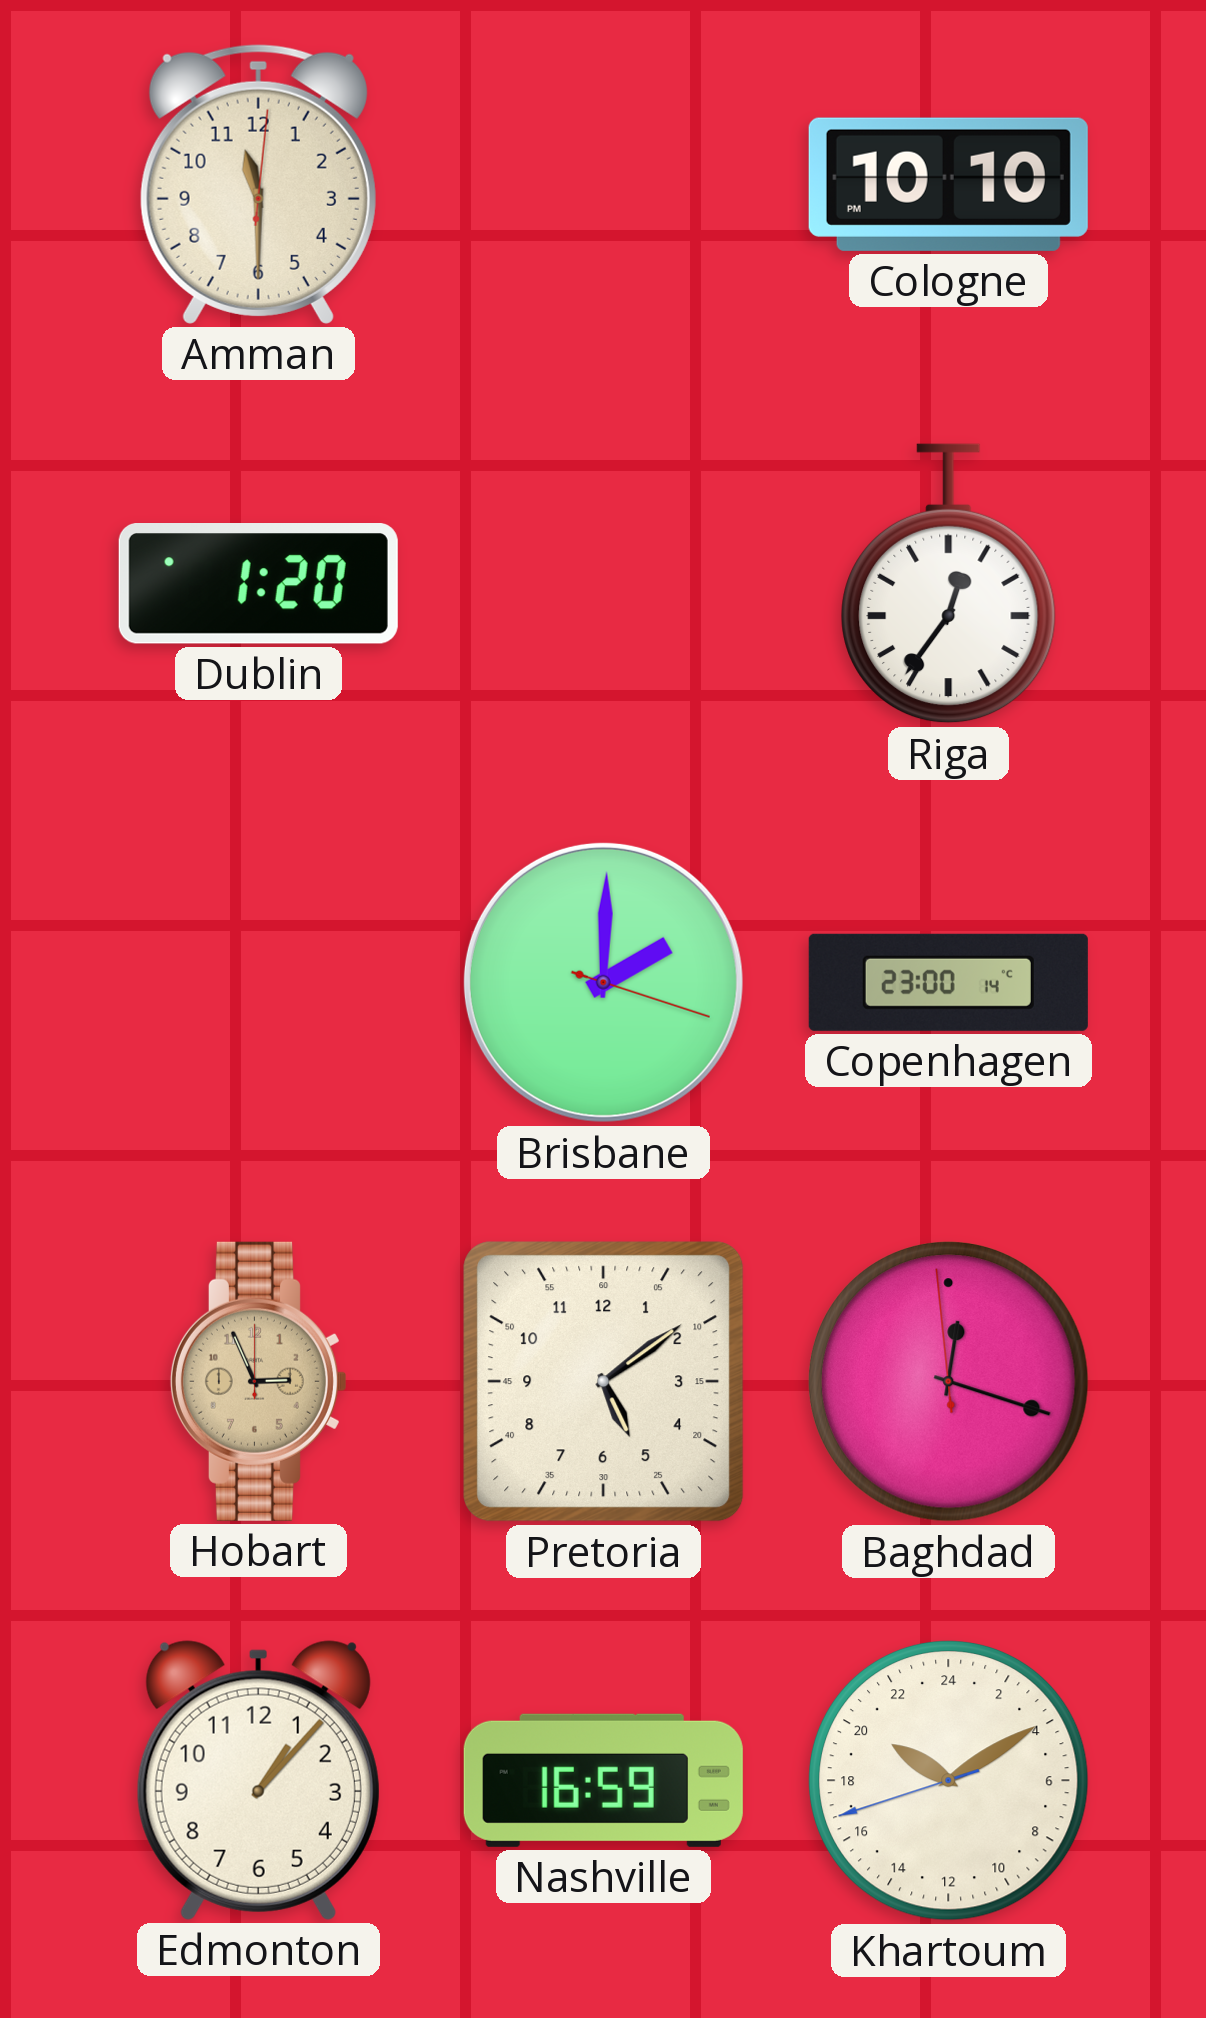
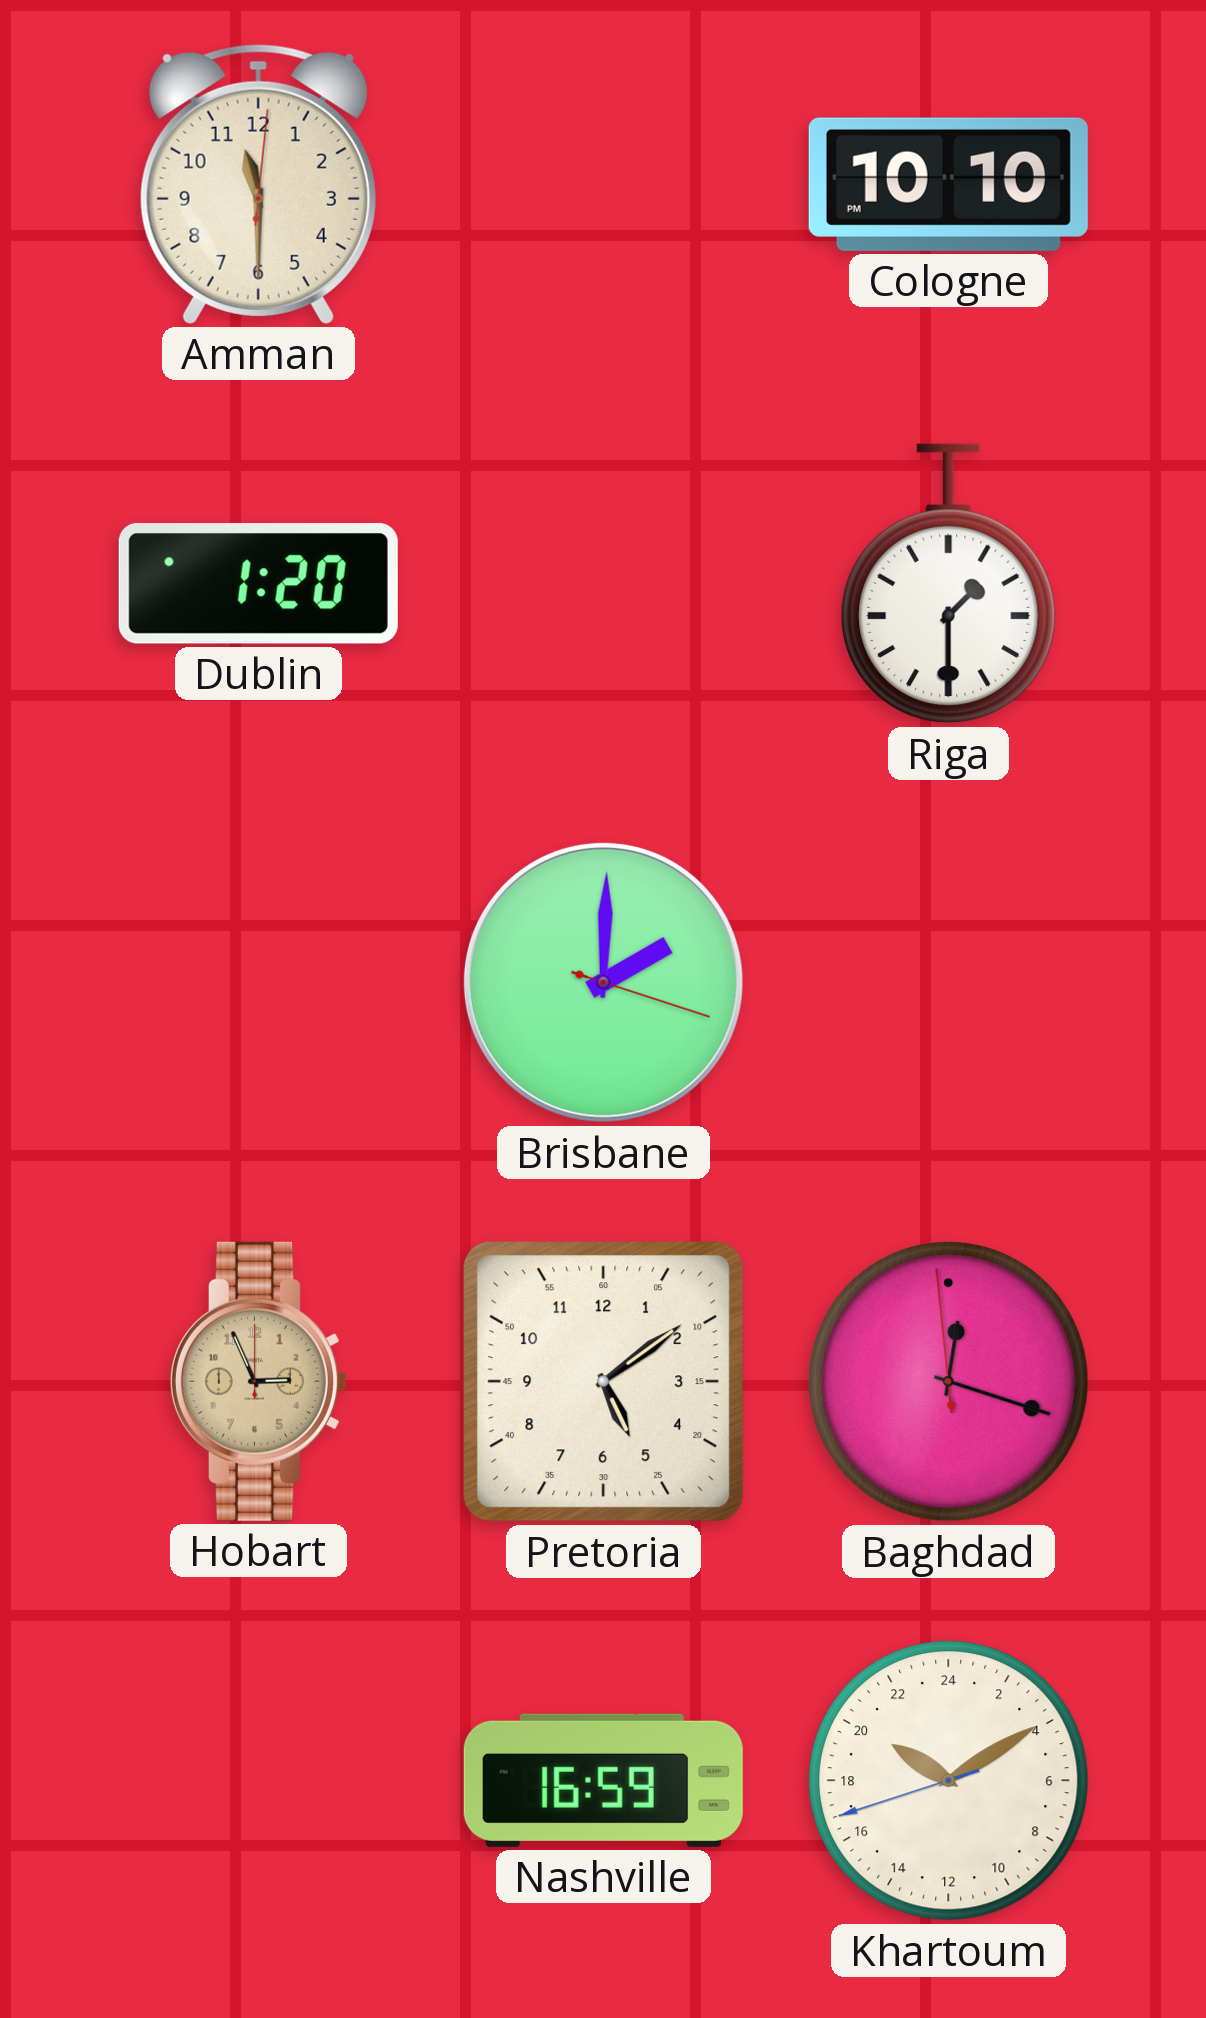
Riga: 12:36 -> 1:30 (949, 584)
Copenhagen: 23:00 -> none (948, 982)
Edmonton: 1:07 -> none (258, 1780)
